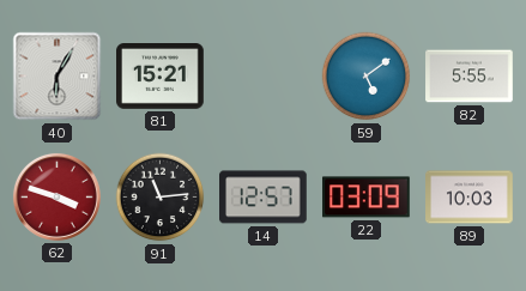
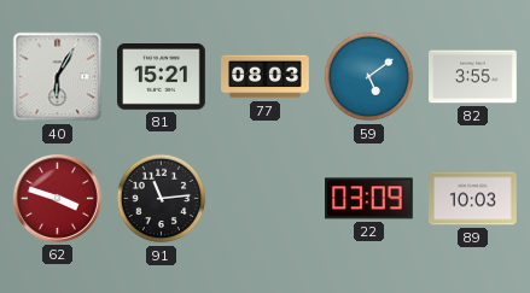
77: none -> 08:03 (266, 77)
82: 5:55 -> 3:55 (473, 77)
14: 12:57 -> none (264, 198)
